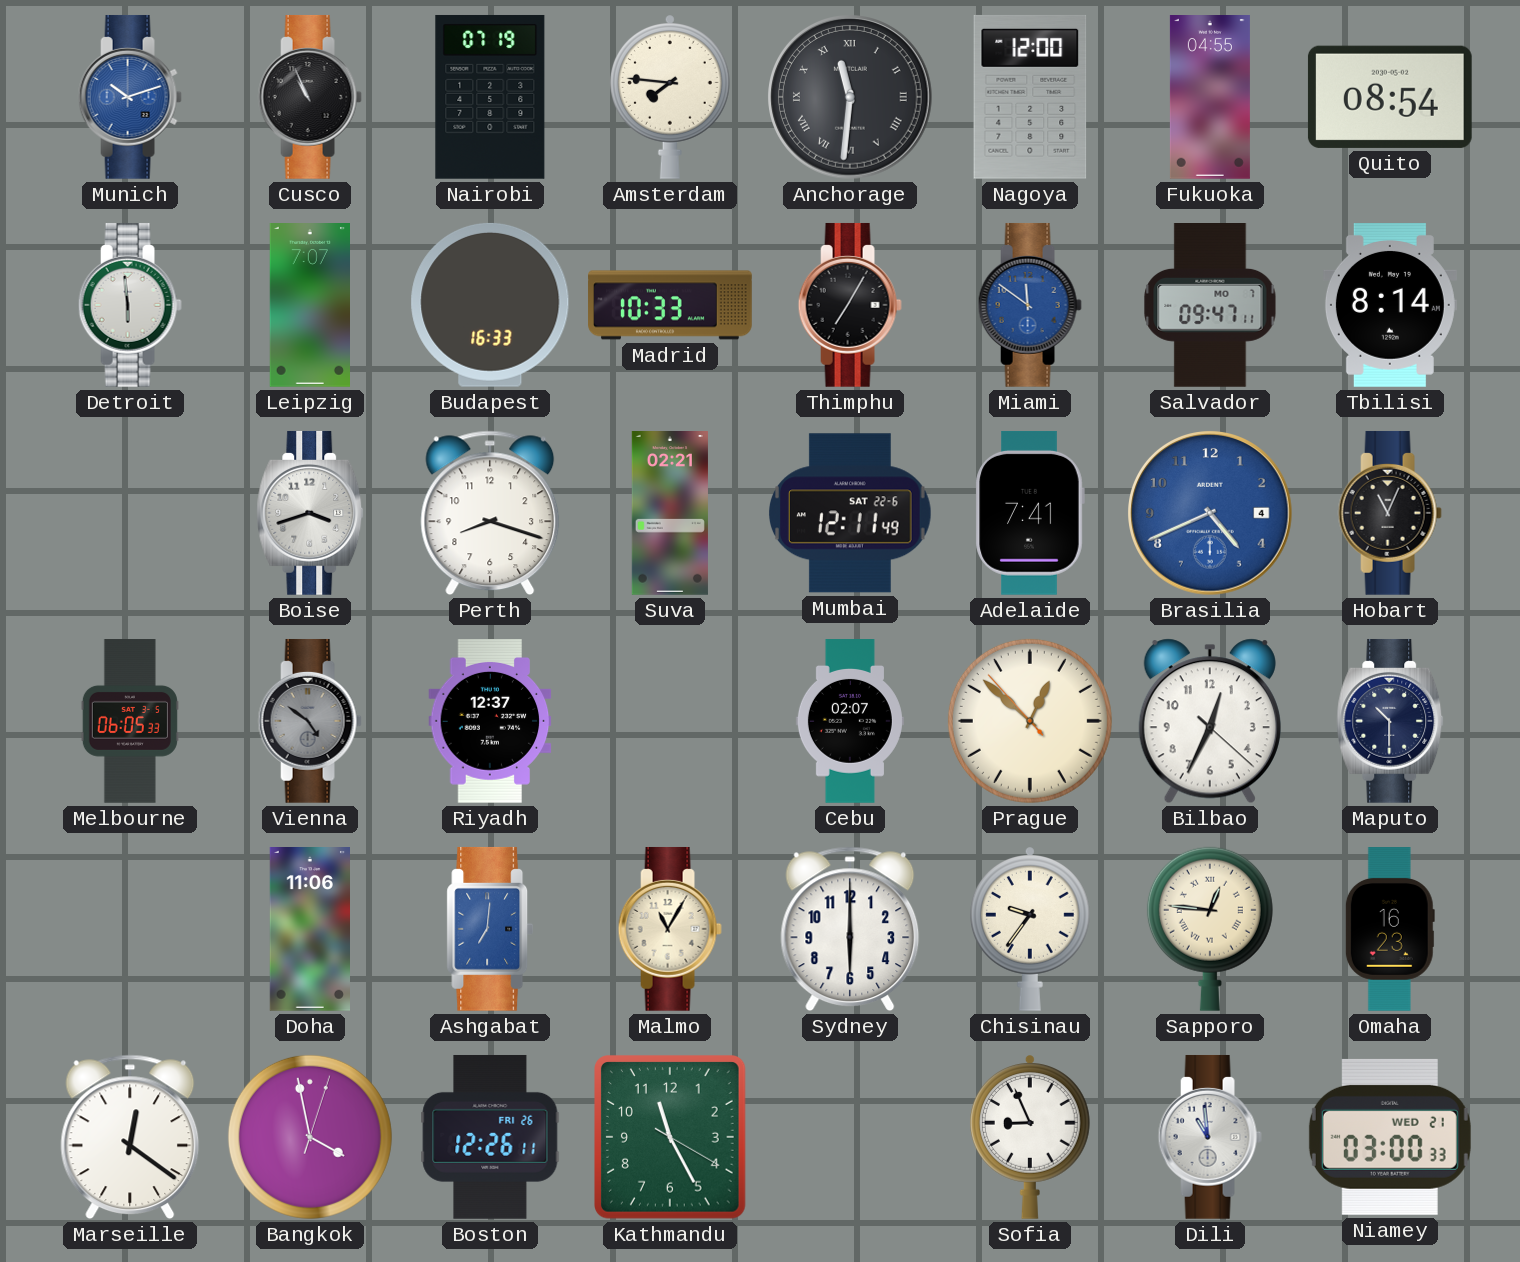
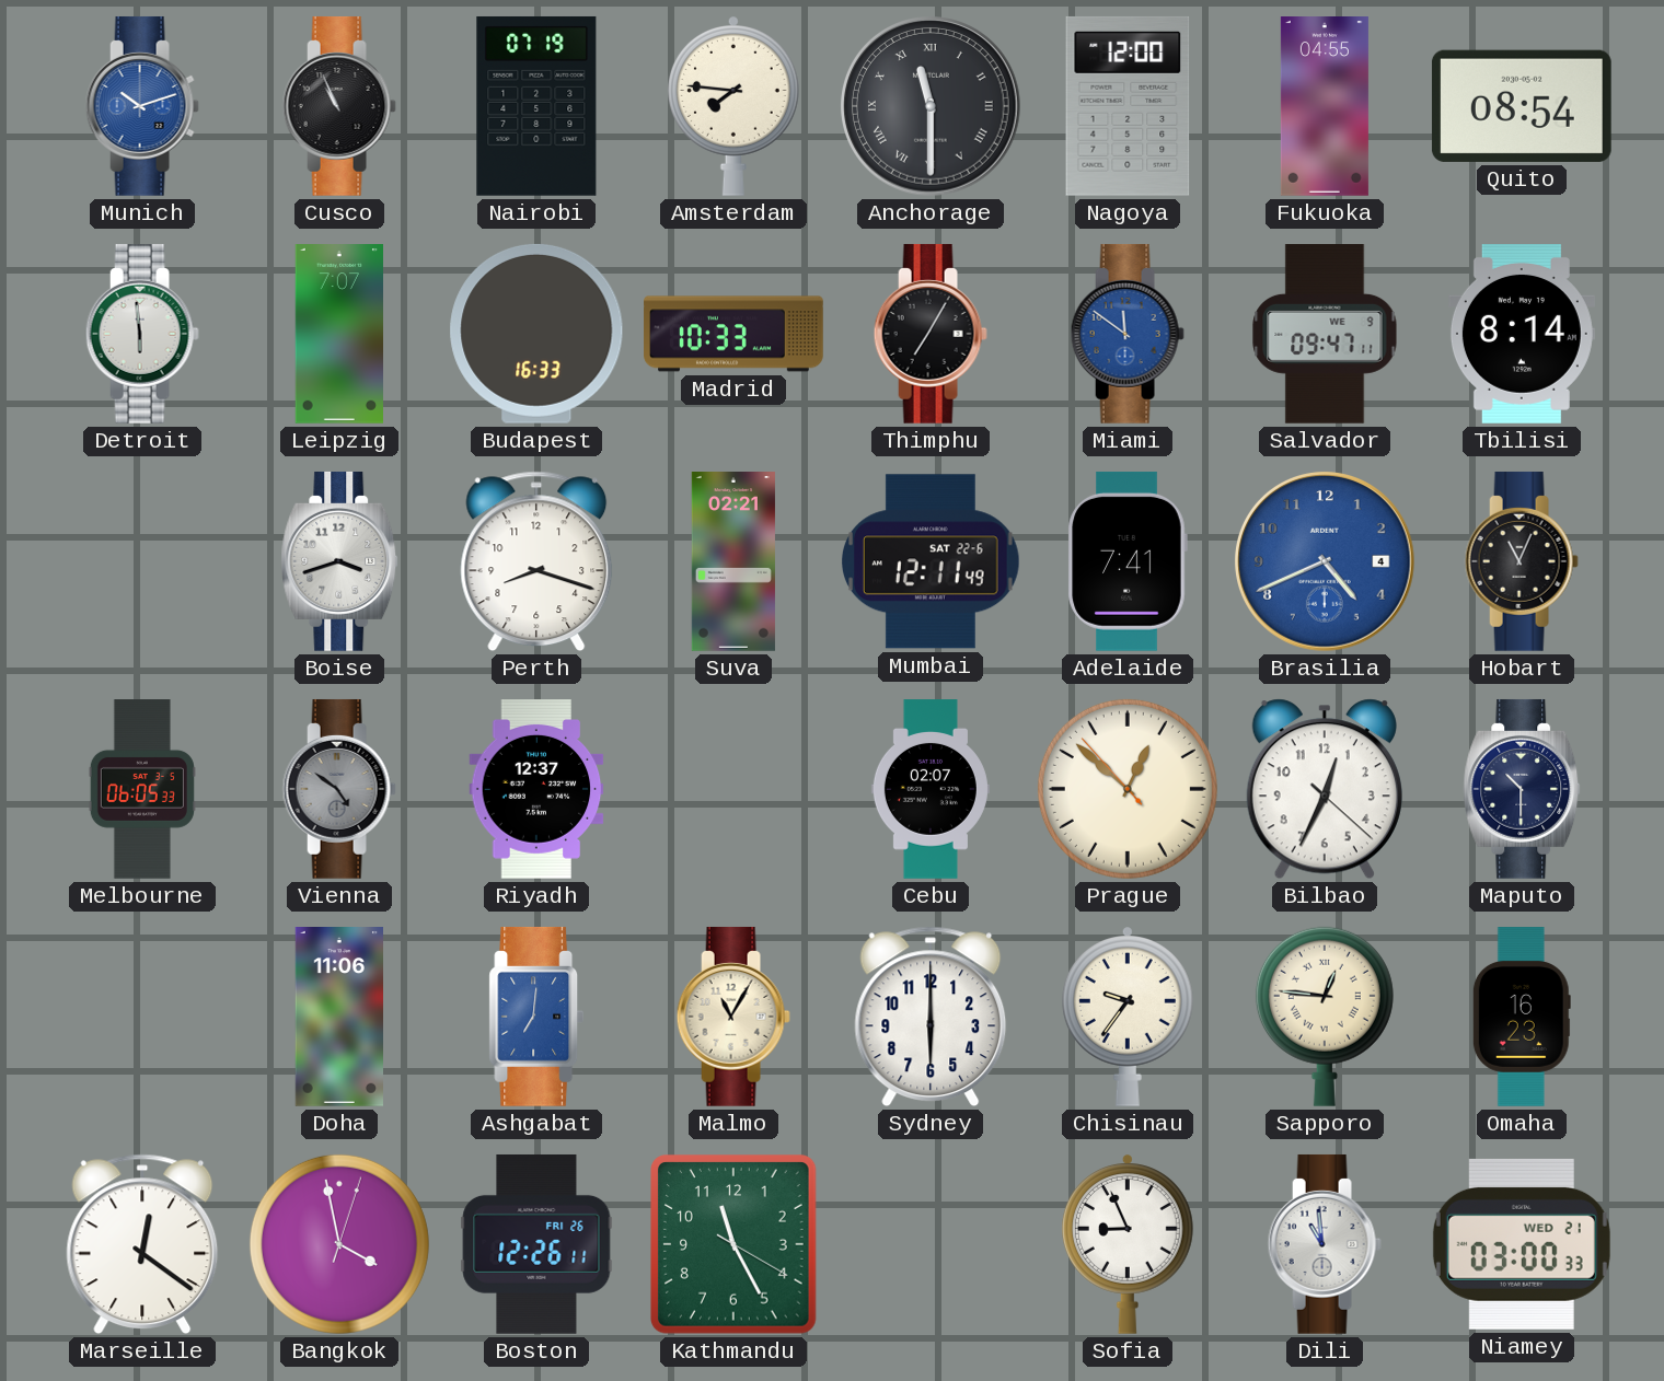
Anchorage: 11:31 -> 11:30 (932, 107)
Salvador date: MO 7 -> WE 9 (1325, 335)
